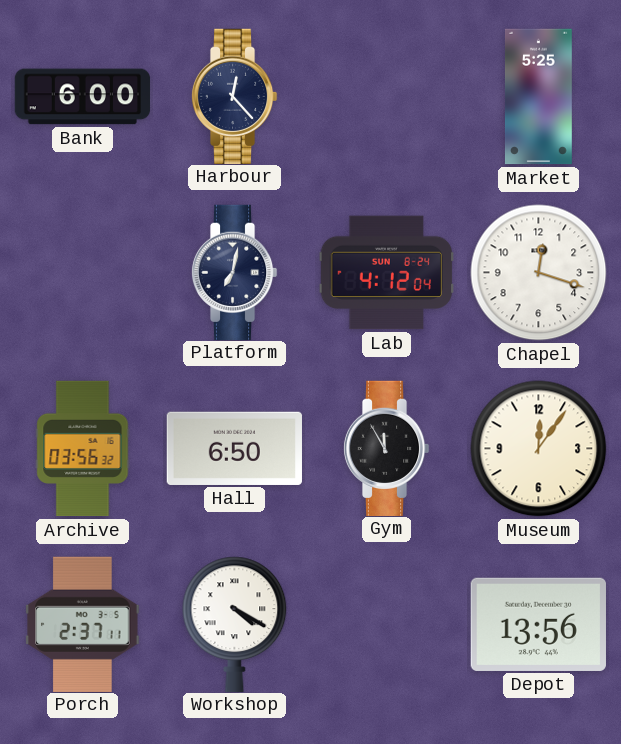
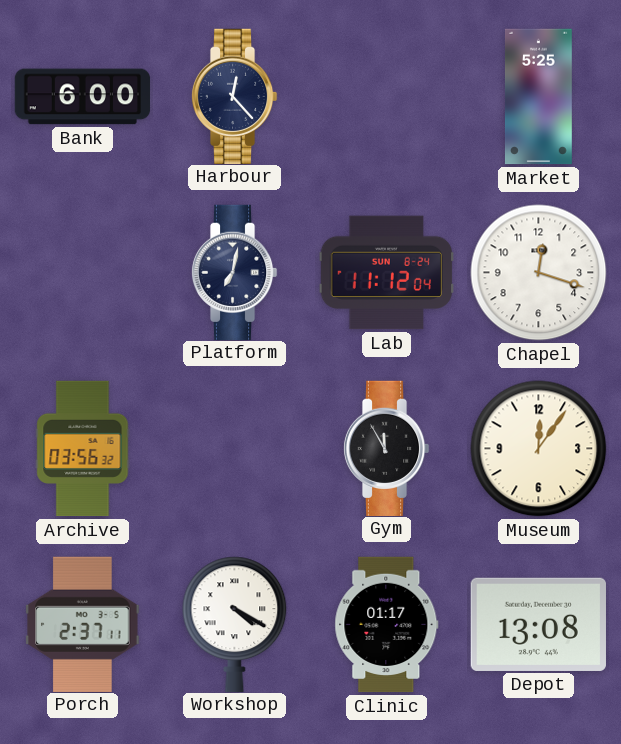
Lab: 4:12 -> 11:12 (386, 273)
Hall: 6:50 -> none (234, 448)
Clinic: none -> 01:17 (387, 625)
Depot: 13:56 -> 13:08 (538, 624)
